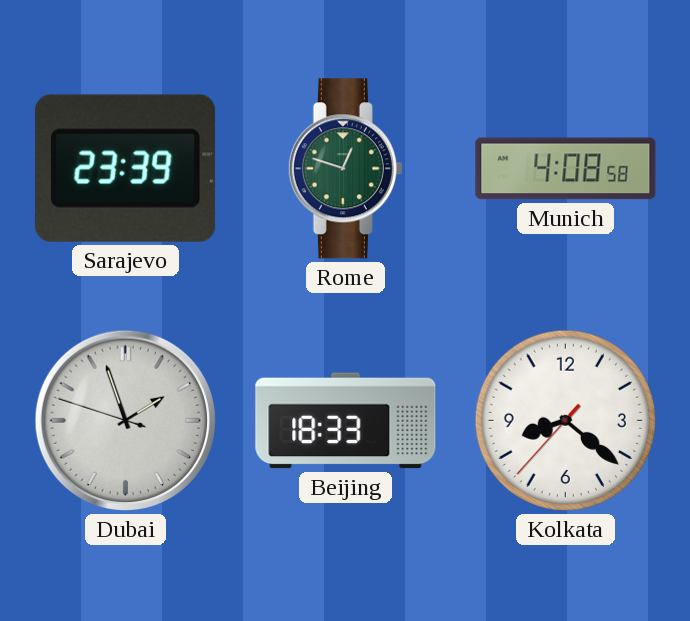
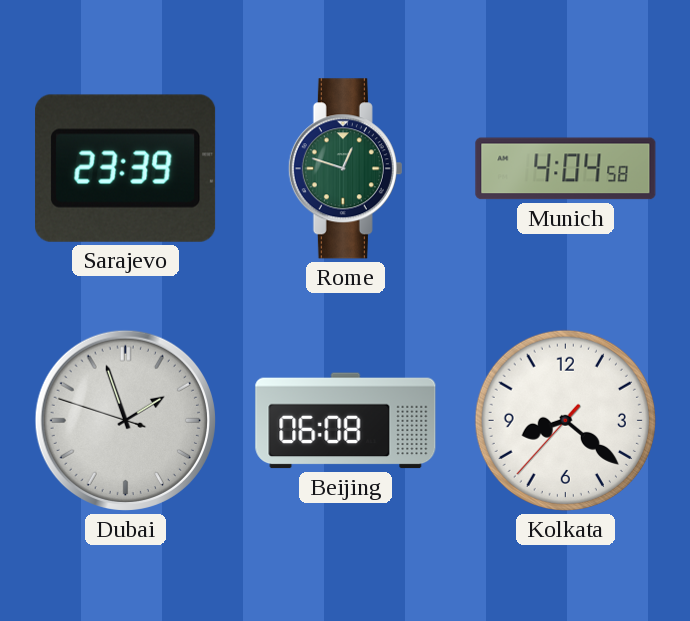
Munich: 4:08 -> 4:04 (566, 169)
Beijing: 18:33 -> 06:08 (346, 421)
